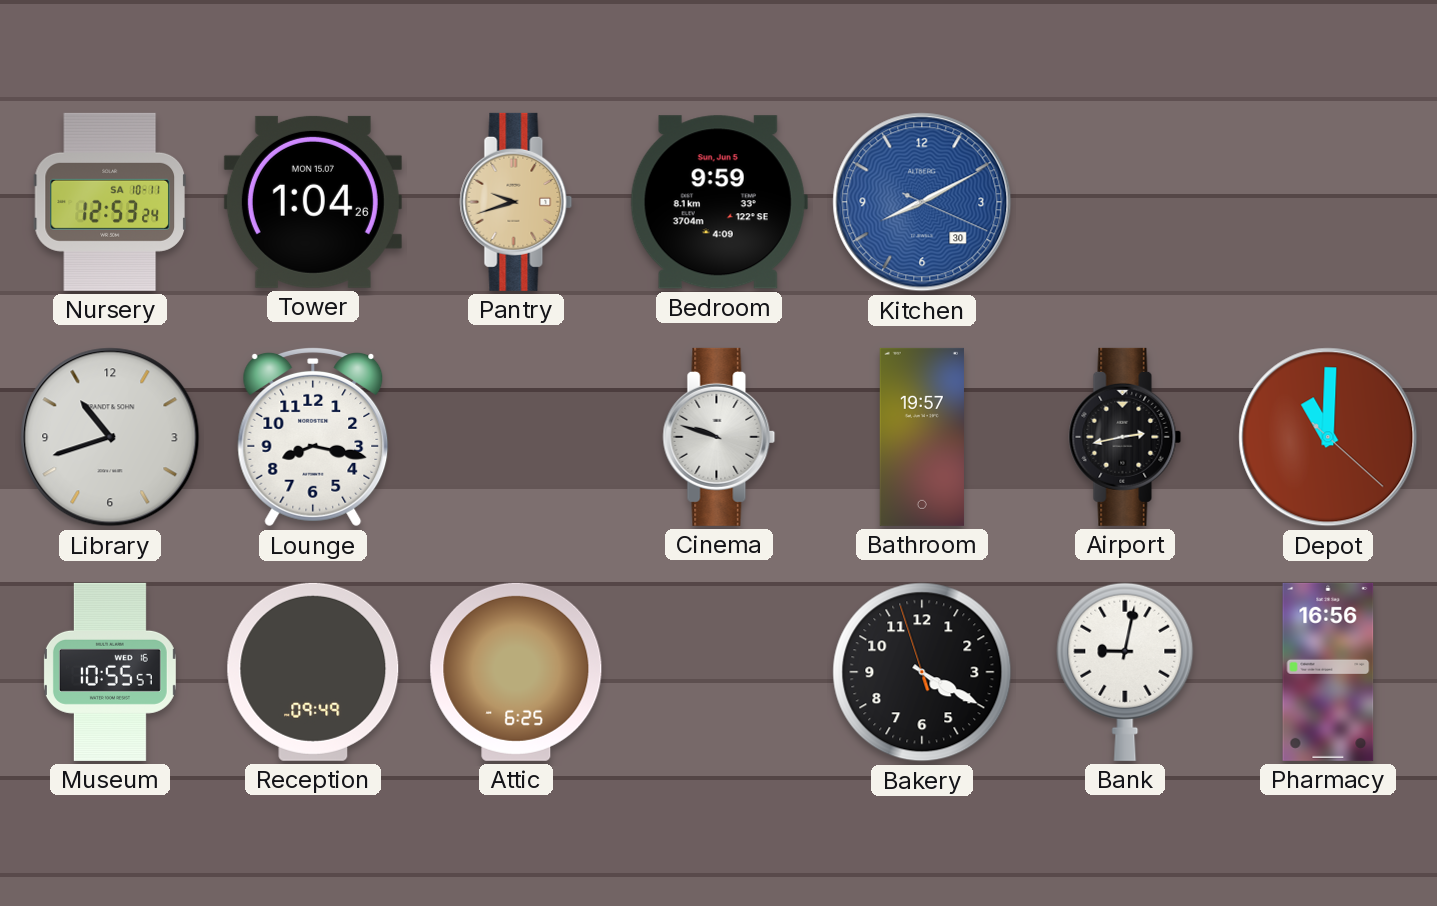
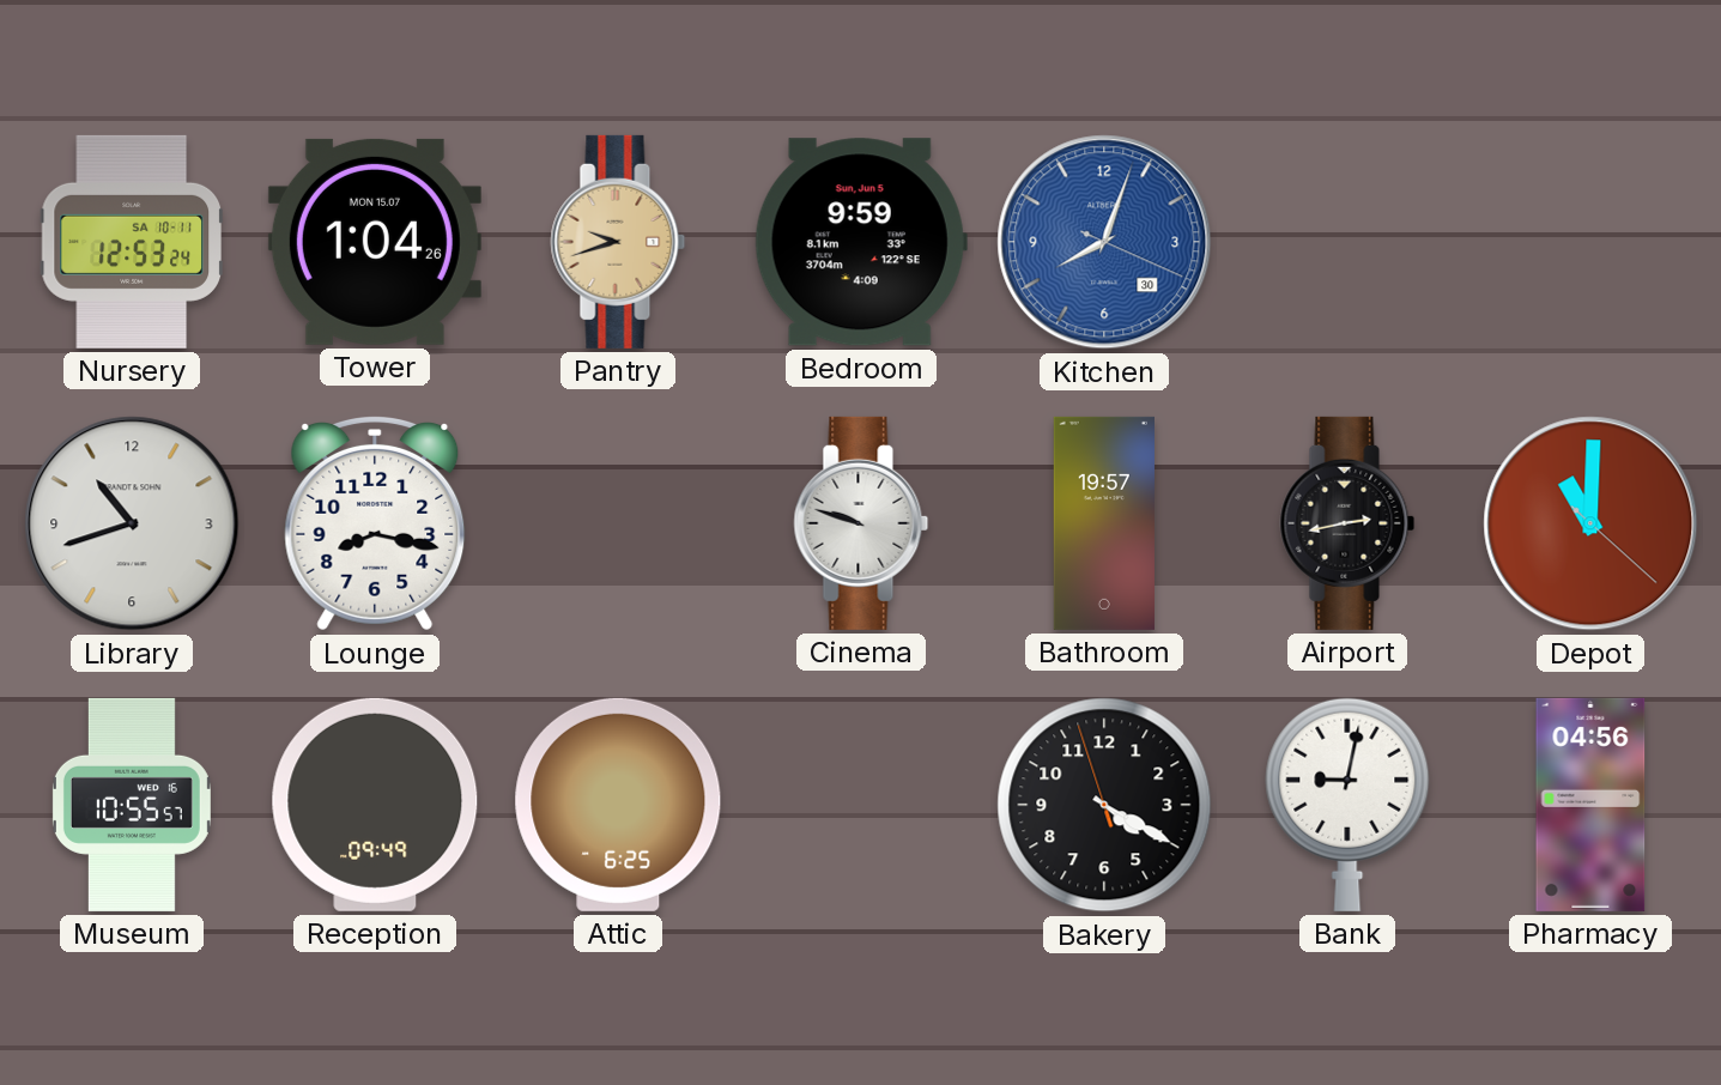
Kitchen: 8:10 -> 8:03 (1104, 242)
Pharmacy: 16:56 -> 04:56 (1590, 805)
